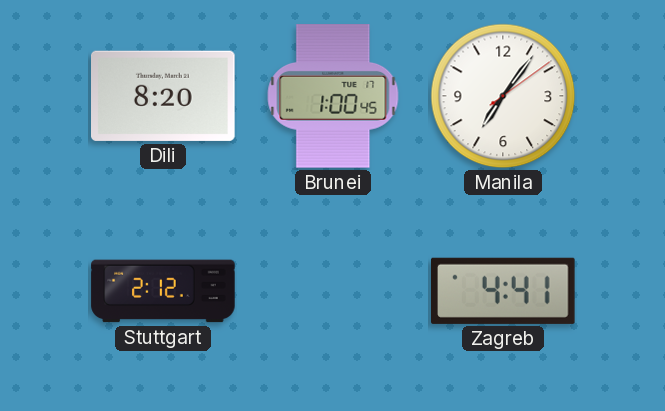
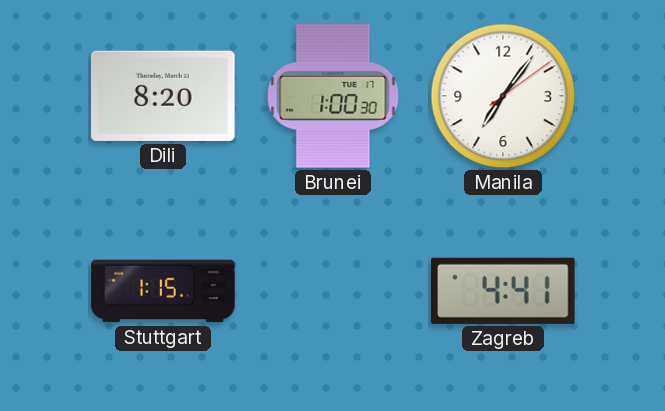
Brunei: 1:00:45 -> 1:00:30 (333, 96)
Stuttgart: 2:12 -> 1:15 (163, 291)
